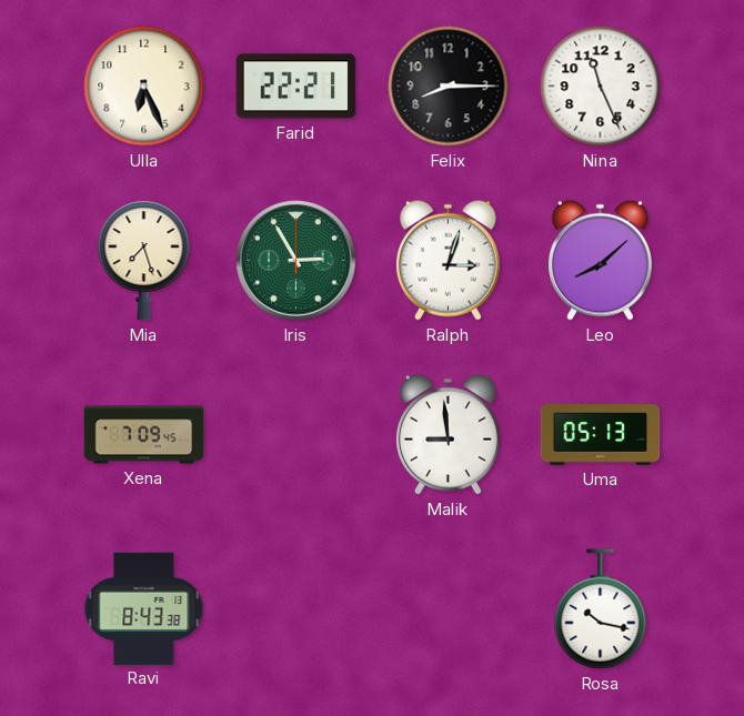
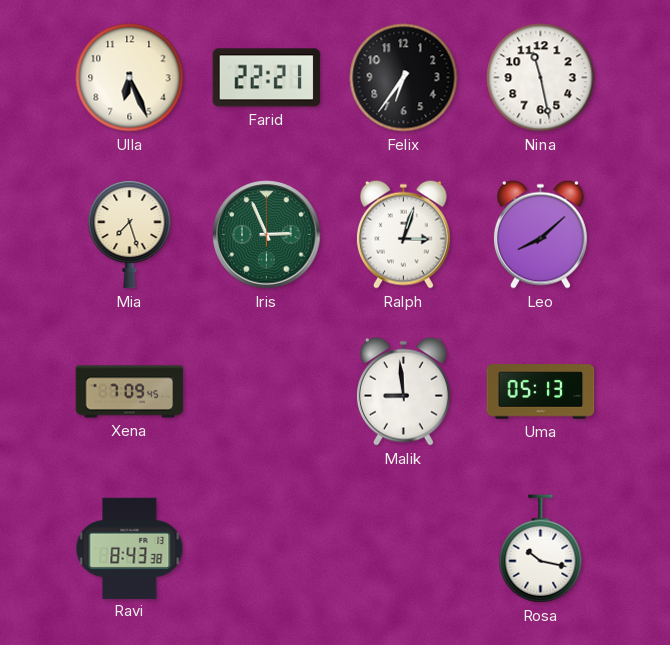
Felix: 8:15 -> 6:36 (404, 78)
Nina: 11:26 -> 11:28 (541, 78)
Iris: 2:55 -> 2:56 (267, 235)
